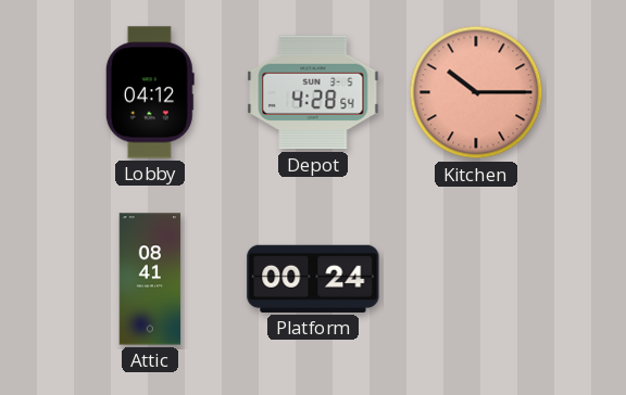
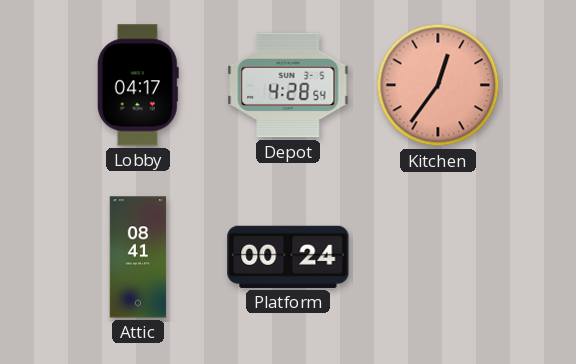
Lobby: 04:12 -> 04:17 (138, 85)
Kitchen: 10:15 -> 12:36 (438, 85)
